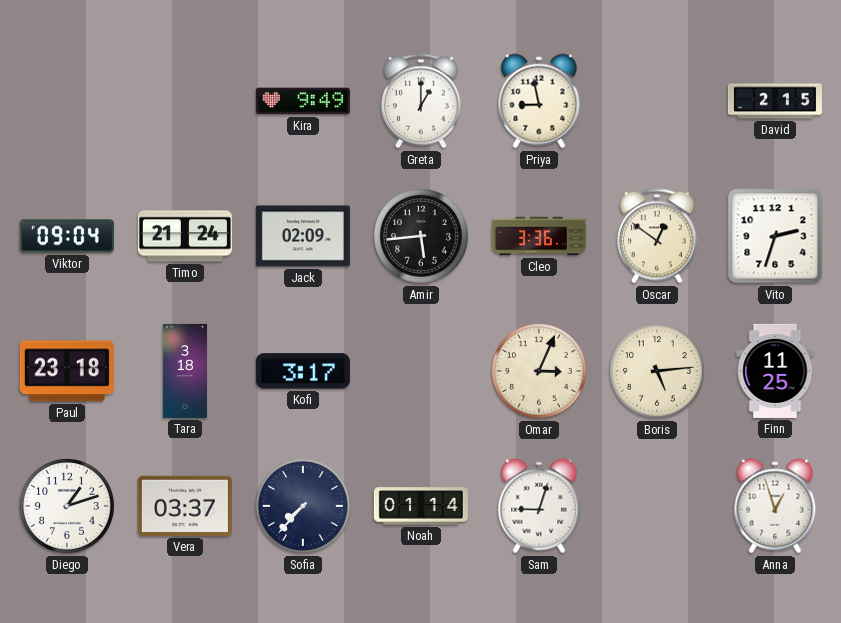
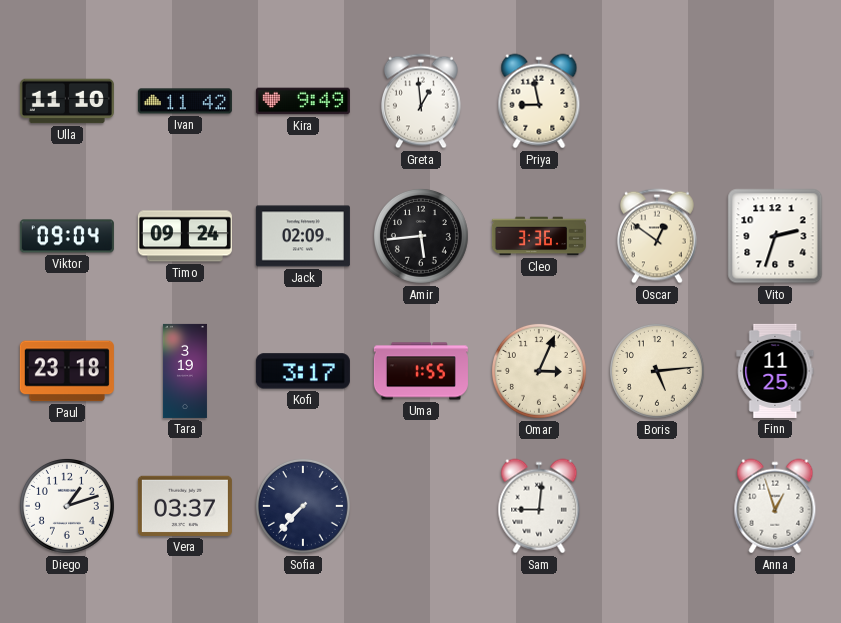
Ulla: none -> 11:10 (67, 101)
Ivan: none -> 11:42 (185, 101)
Greta: 1:00 -> 12:59 (421, 101)
David: 2:15 -> none (775, 101)
Timo: 21:24 -> 09:24 (185, 236)
Tara: 3:18 -> 3:19 (185, 371)
Uma: none -> 1:55 (421, 371)
Noah: 01:14 -> none (421, 506)
Sam: 9:03 -> 9:01 (539, 506)
